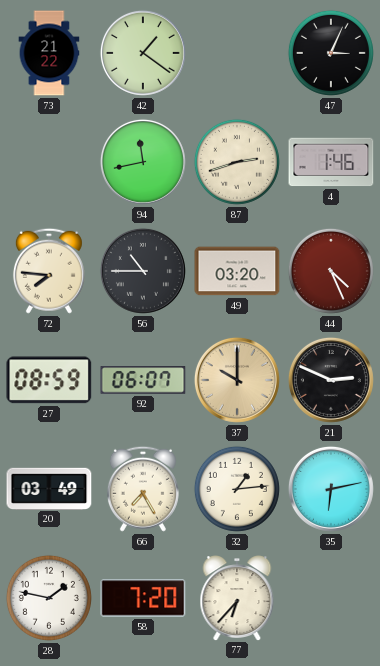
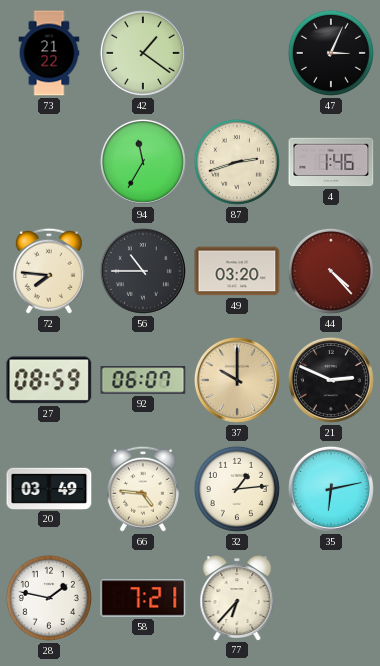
94: 11:43 -> 11:35 (143, 162)
44: 4:26 -> 4:23 (331, 271)
66: 7:25 -> 4:46 (143, 489)
58: 7:20 -> 7:21 (143, 598)
